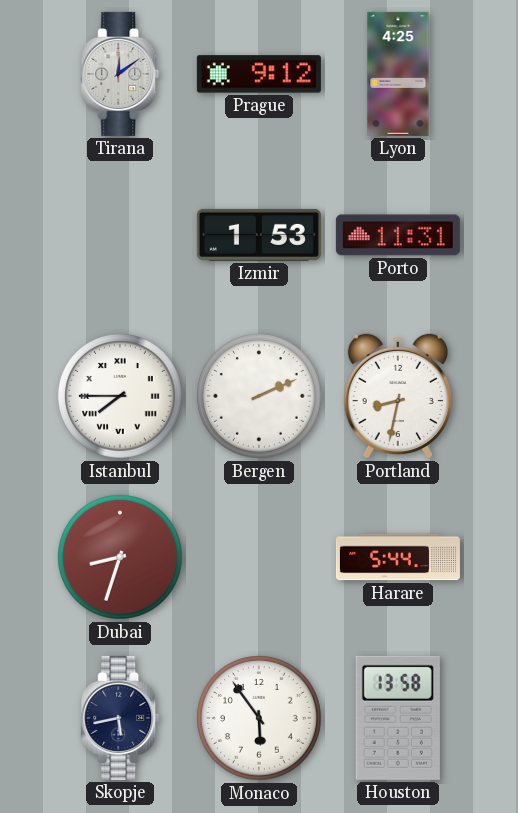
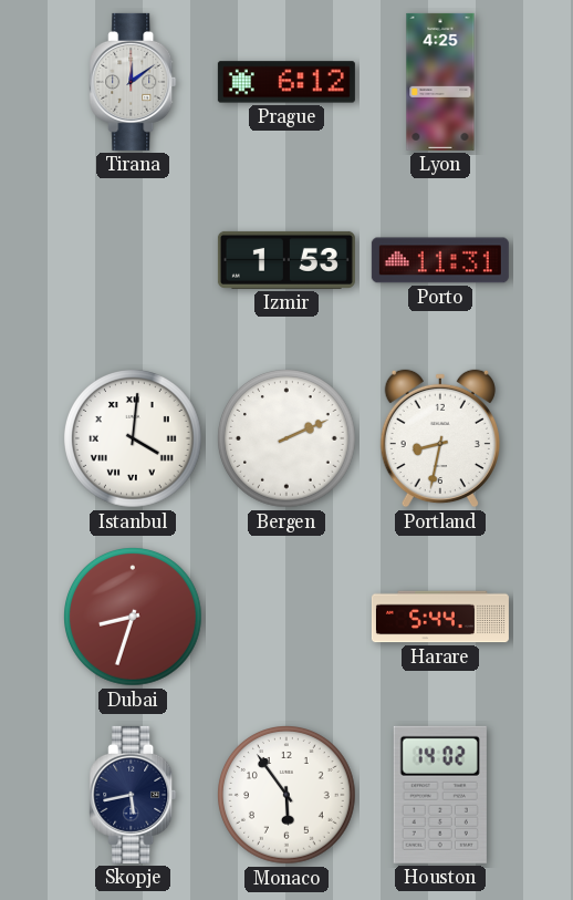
Prague: 9:12 -> 6:12 (286, 82)
Istanbul: 7:45 -> 4:01 (134, 439)
Houston: 13:58 -> 14:02 (440, 795)
